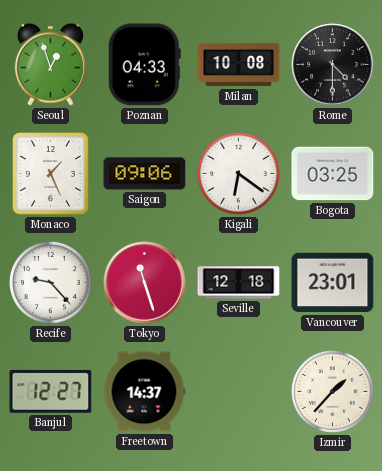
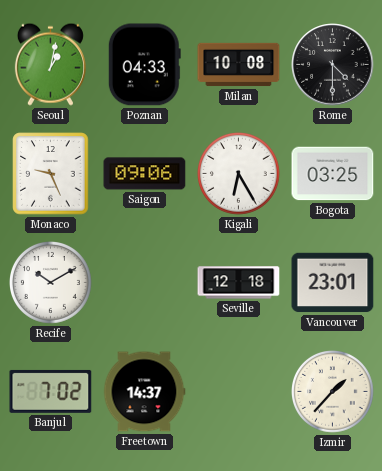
Seoul: 12:57 -> 1:02 (50, 64)
Monaco: 1:26 -> 9:26 (51, 174)
Kigali: 6:21 -> 6:25 (239, 174)
Recife: 9:23 -> 10:10 (51, 283)
Tokyo: 11:27 -> none (145, 283)
Banjul: 12:27 -> 7:02 (51, 391)
